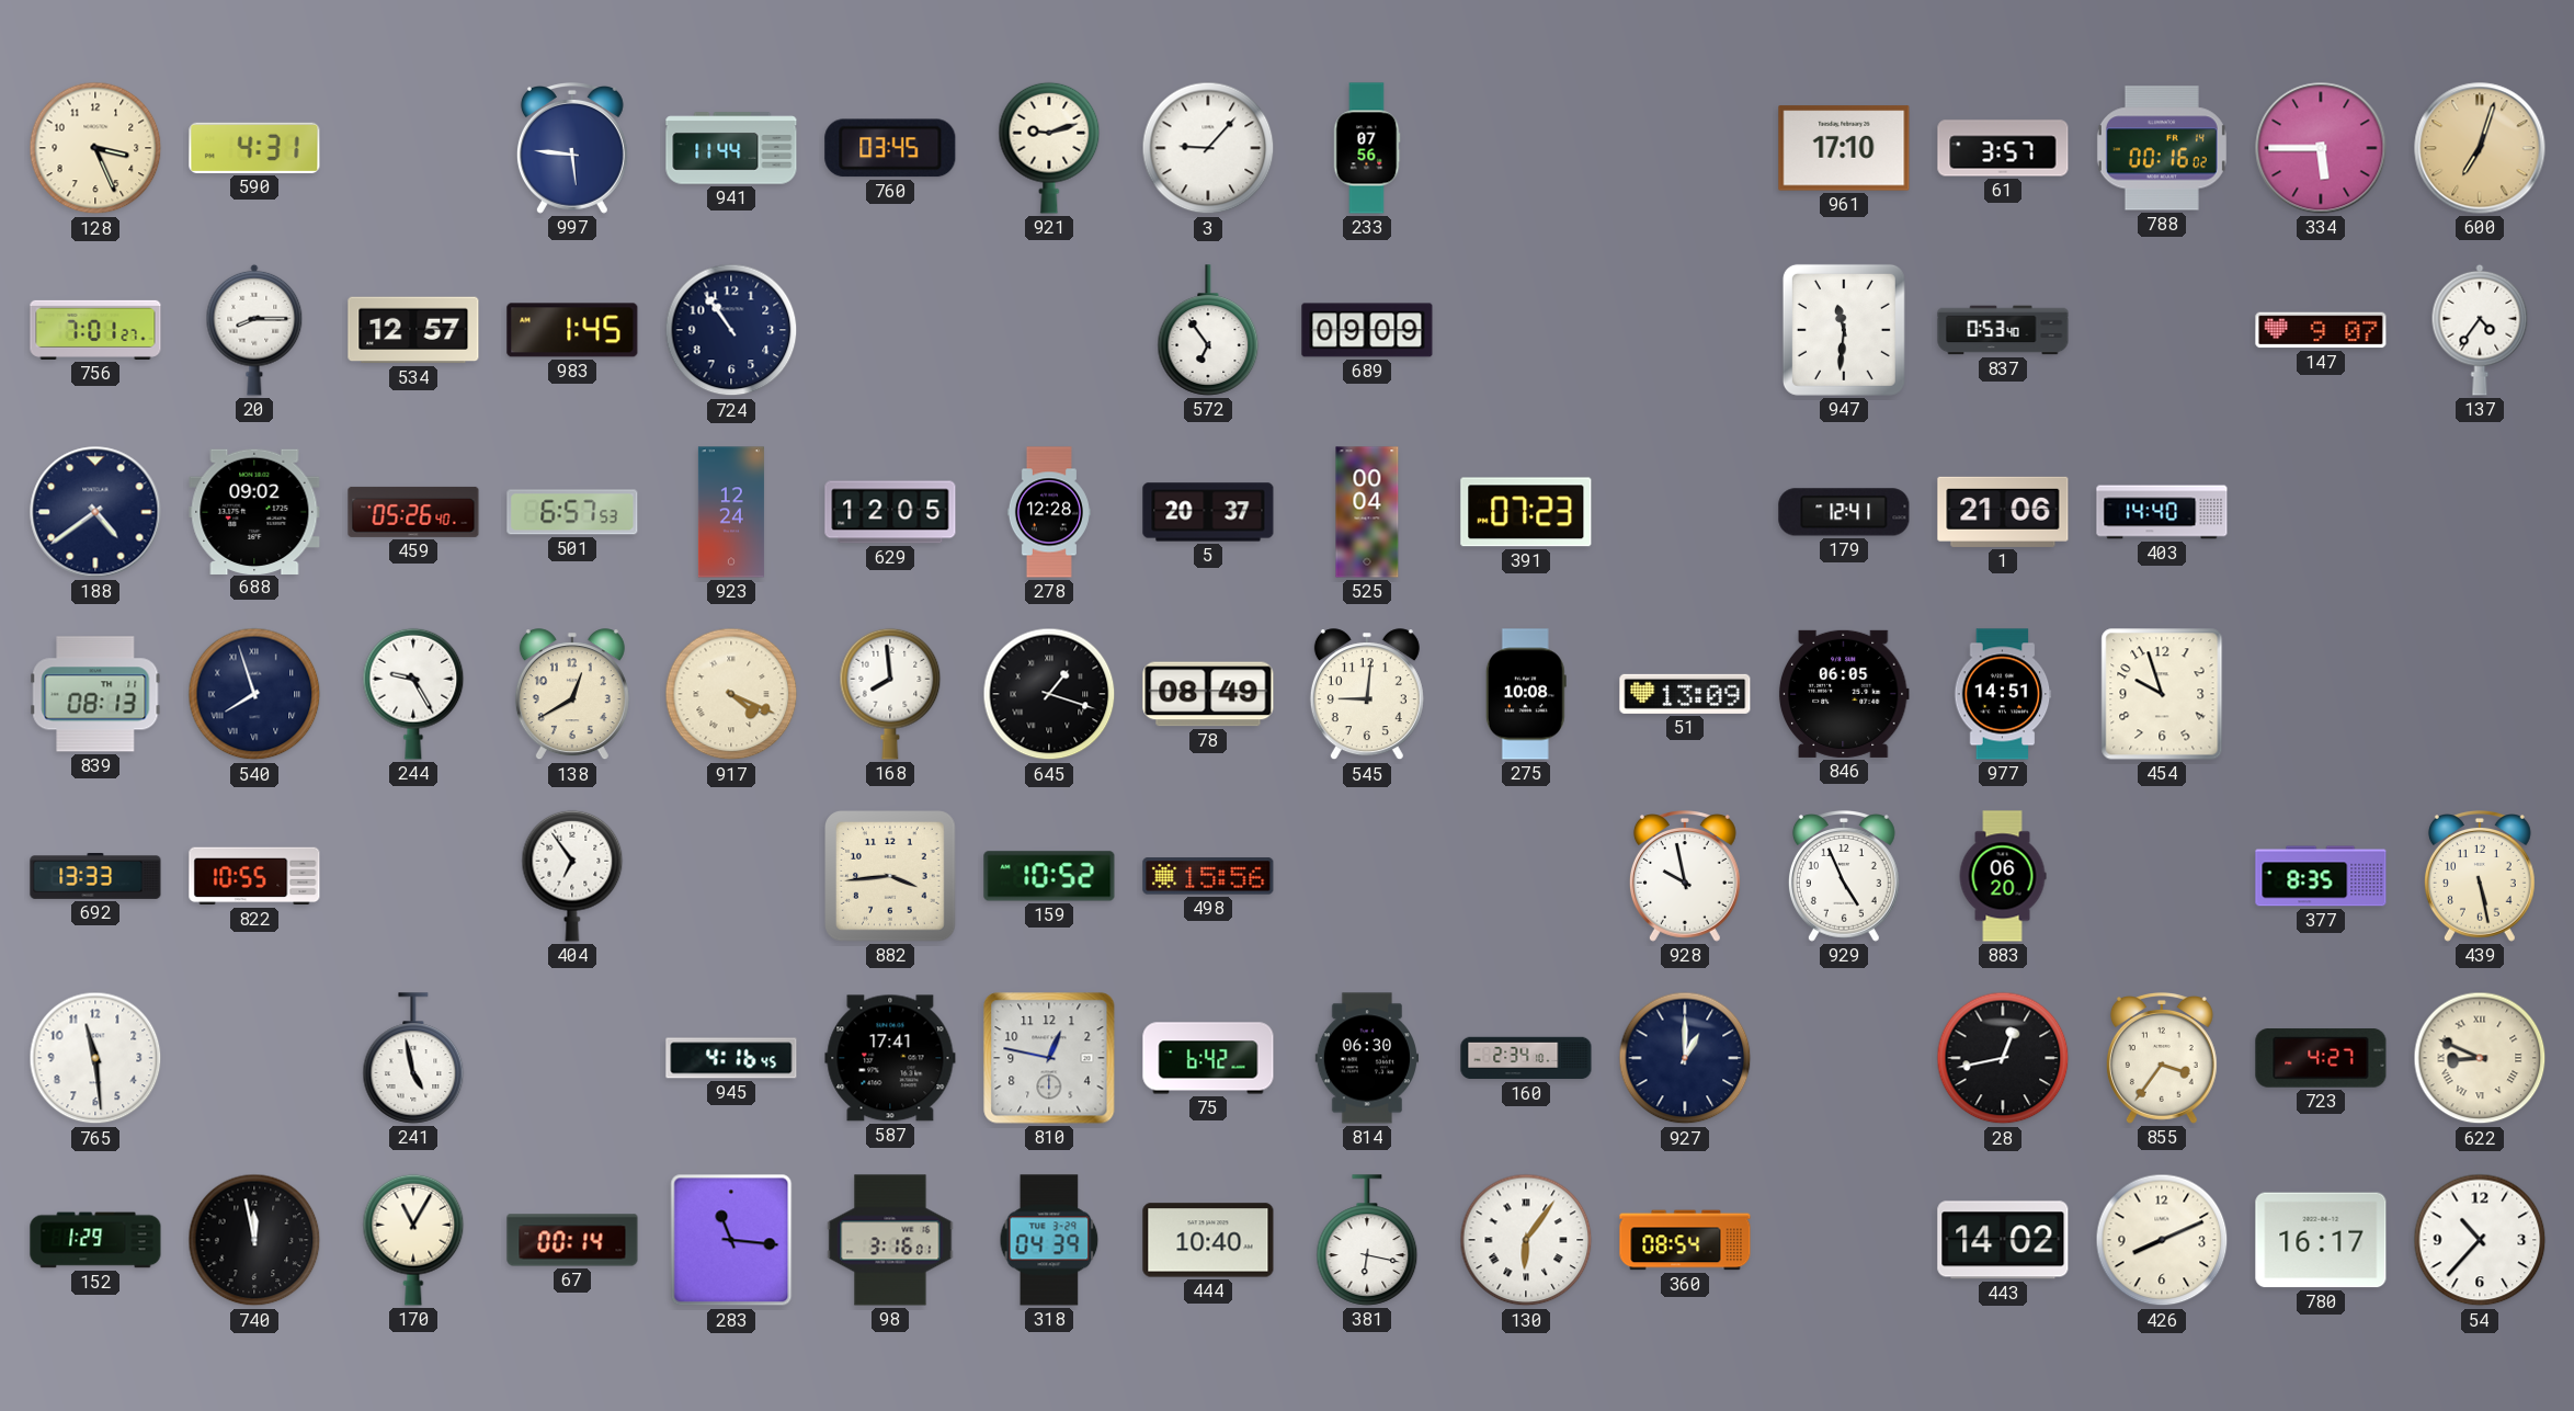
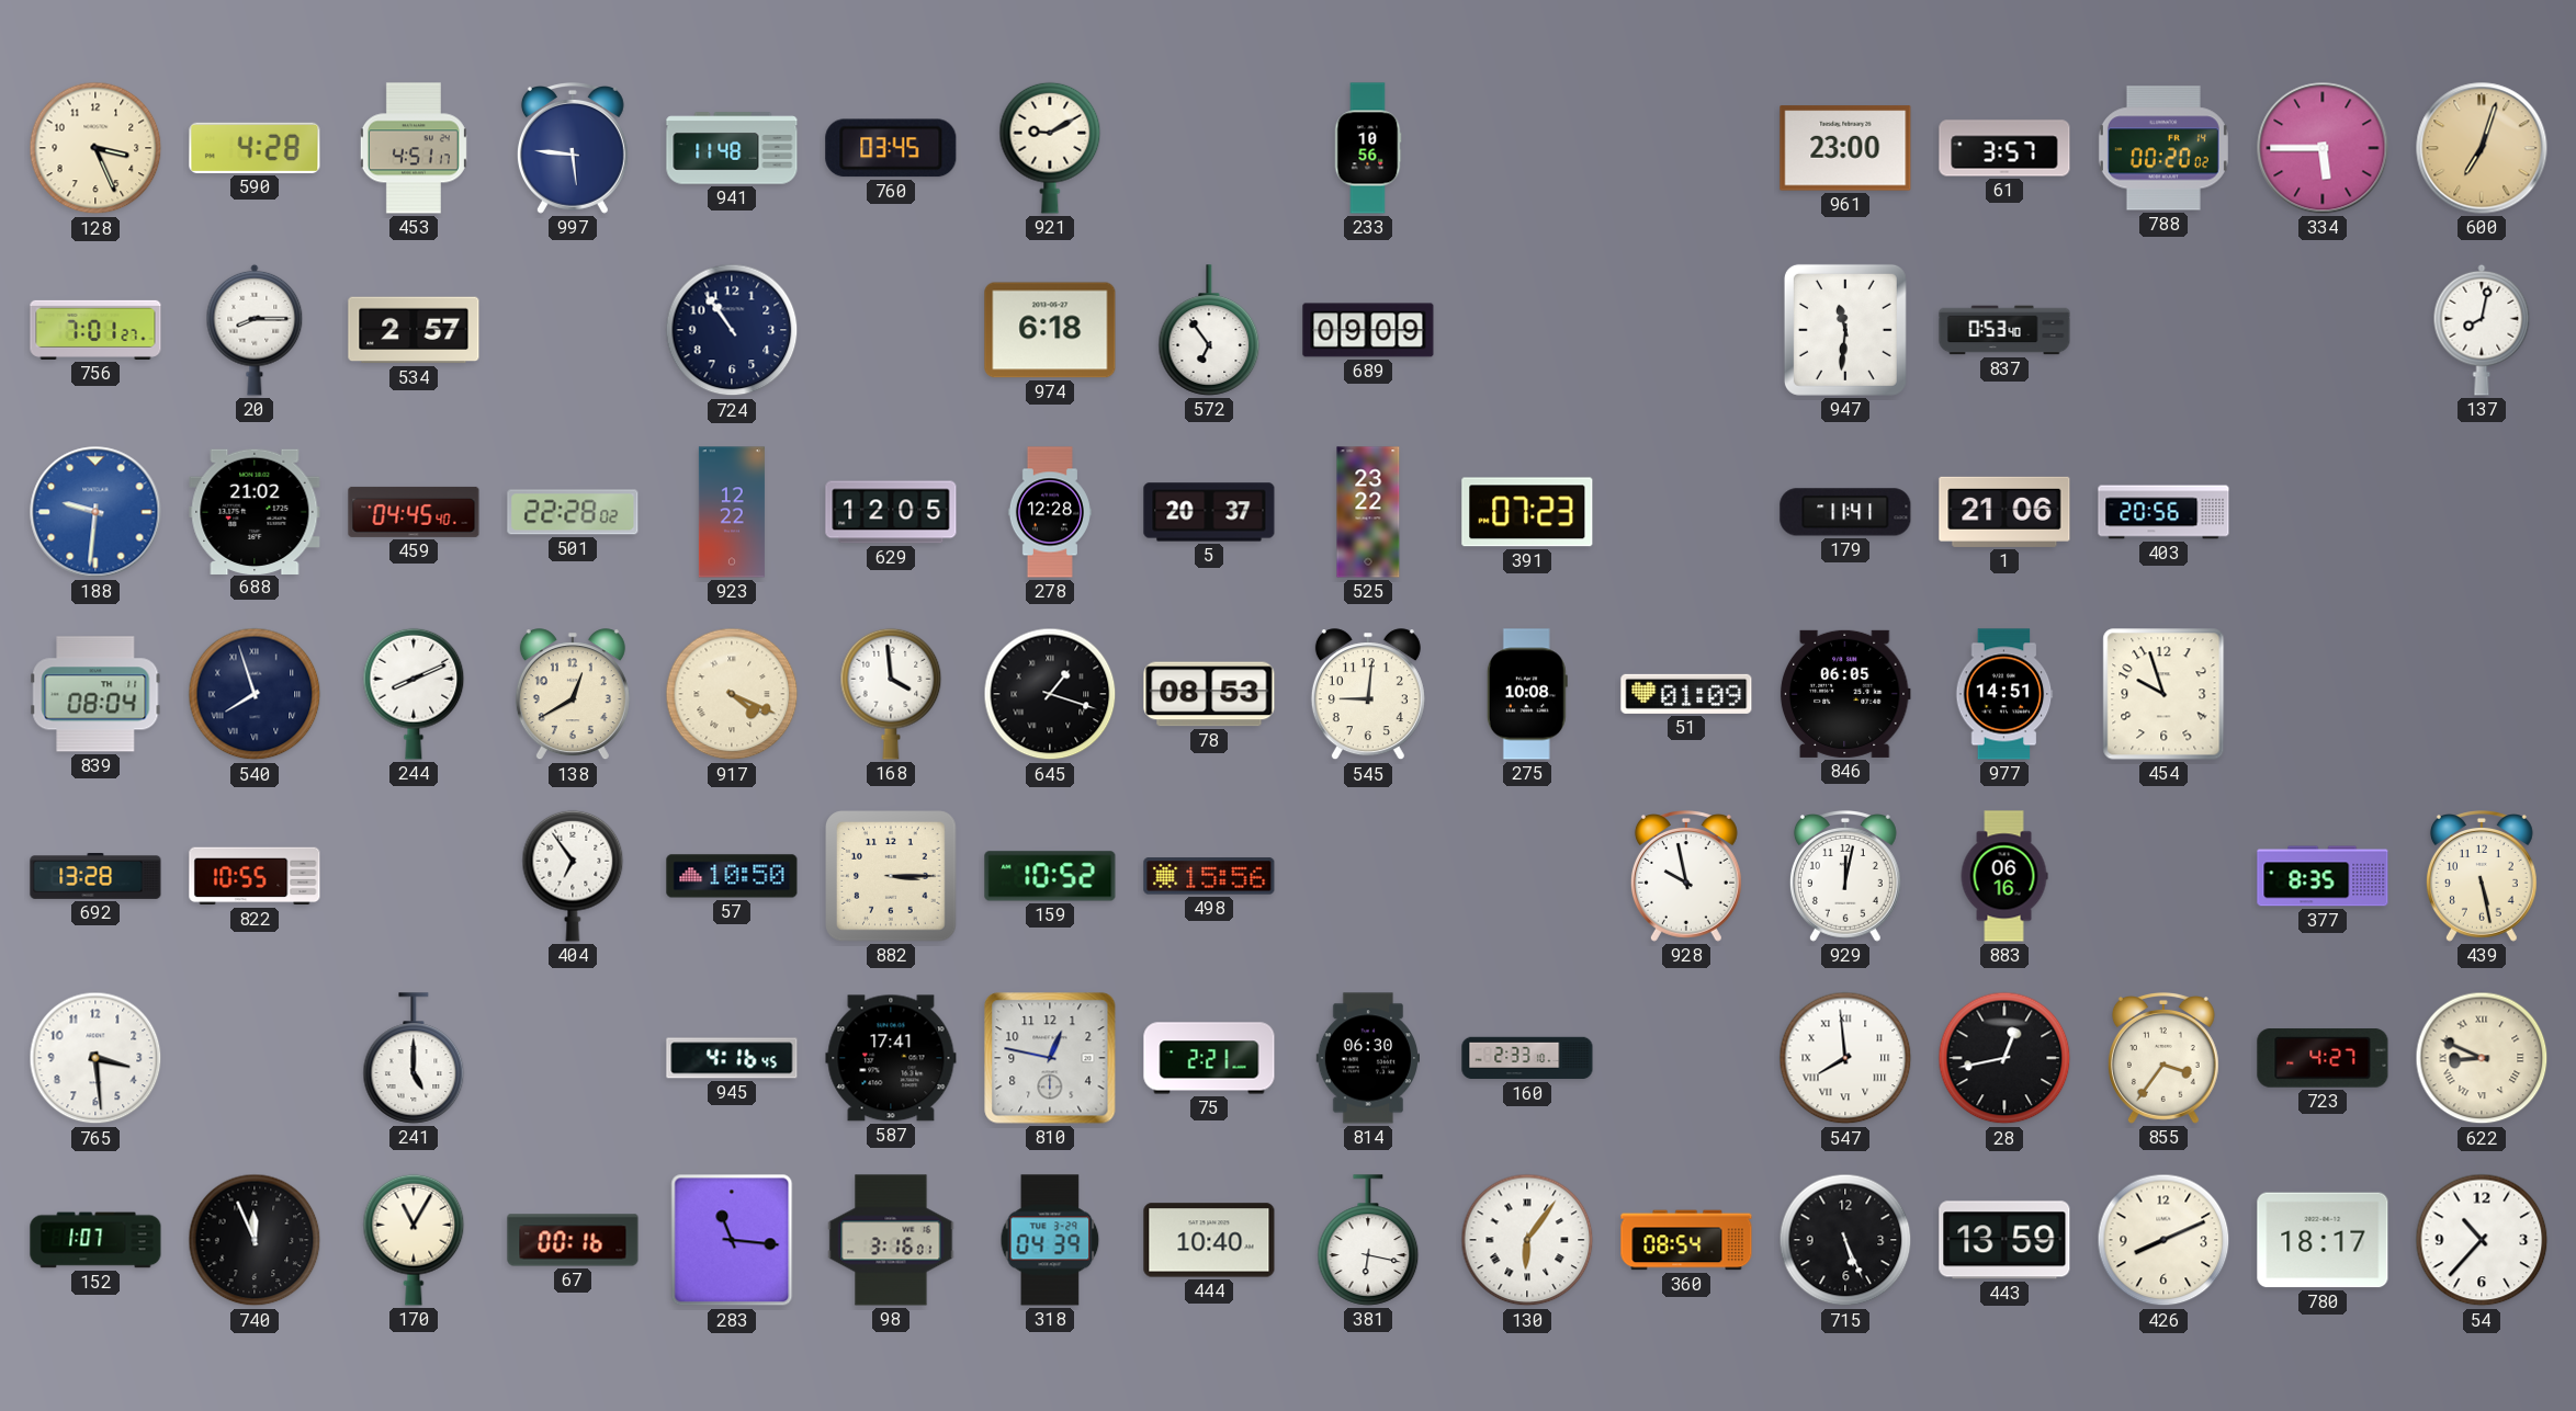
590: 4:31 -> 4:28 (255, 148)
453: none -> 4:51 (414, 148)
941: 11:44 -> 11:48 (732, 148)
921: 9:12 -> 9:10 (1050, 148)
3: 9:07 -> none (1208, 148)
233: 07:56 -> 10:56 (1368, 148)
961: 17:10 -> 23:00 (1845, 148)
788: 00:16 -> 00:20 (2163, 148)
534: 12:57 -> 2:57 (414, 330)
983: 1:45 -> none (572, 330)
974: none -> 6:18 (1050, 330)
147: 9:07 -> none (2321, 330)
137: 4:36 -> 8:02 (2482, 330)
188: 4:39 -> 9:31 (95, 512)
188 dial: navy -> blue (95, 512)
688: 09:02 -> 21:02 (255, 511)
459: 05:26 -> 04:45 (414, 512)
501: 6:57 -> 22:28 (573, 512)
923: 12:24 -> 12:22 (732, 512)
525: 00:04 -> 23:22 (1368, 512)
179: 12:41 -> 11:41 (1845, 512)
403: 14:40 -> 20:56 (2163, 512)
839: 08:13 -> 08:04 (95, 694)
244: 9:25 -> 8:11 (414, 694)
168: 7:59 -> 3:59 (891, 694)
78: 08:49 -> 08:53 (1209, 694)
51: 13:09 -> 01:09 (1686, 694)
692: 13:33 -> 13:28 (95, 877)
57: none -> 10:50 (732, 876)
882: 3:44 -> 3:15 (892, 877)
929: 4:56 -> 12:02 (1845, 877)
883: 06:20 -> 06:16 (2004, 876)
765: 11:29 -> 3:29 (95, 1058)
241: 4:58 -> 5:00 (414, 1058)
75: 6:42 -> 2:21 (1209, 1058)
160: 2:34 -> 2:33 (1527, 1058)
927: 1:00 -> none (1685, 1058)
547: none -> 7:59 (1845, 1058)
152: 1:29 -> 1:07 (95, 1240)
740: 11:58 -> 11:56 (255, 1240)
67: 00:14 -> 00:16 (573, 1240)
715: none -> 5:26 (1845, 1240)
443: 14:02 -> 13:59 (2004, 1240)
780: 16:17 -> 18:17 (2323, 1240)
